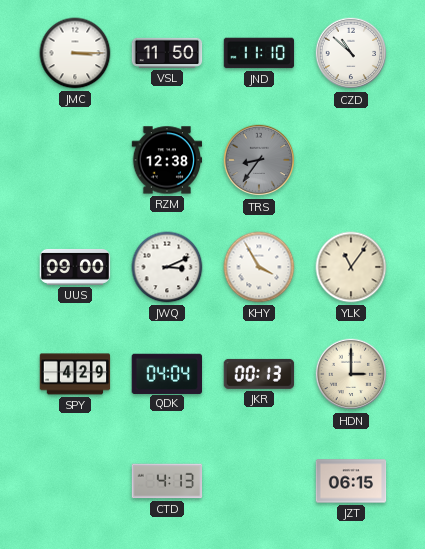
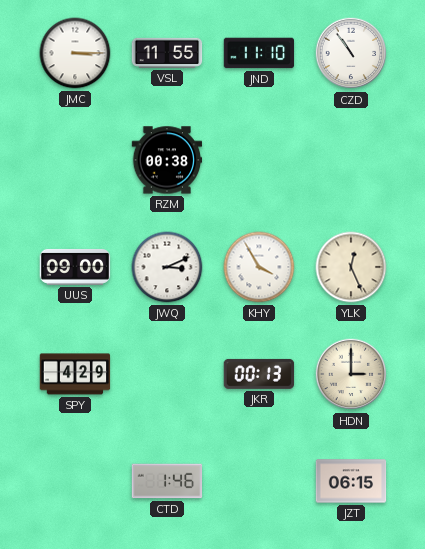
VSL: 11:50 -> 11:55 (167, 53)
CZD: 10:52 -> 10:54 (351, 53)
RZM: 12:38 -> 00:38 (167, 160)
TRS: 8:36 -> none (259, 160)
YLK: 11:06 -> 12:26 (351, 267)
QDK: 04:04 -> none (166, 373)
CTD: 4:13 -> 1:46 (167, 481)
